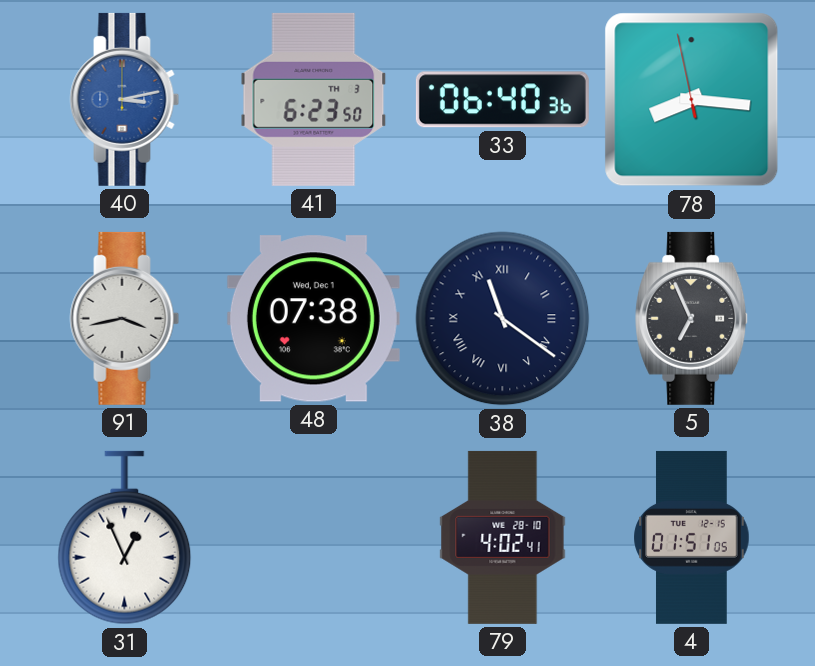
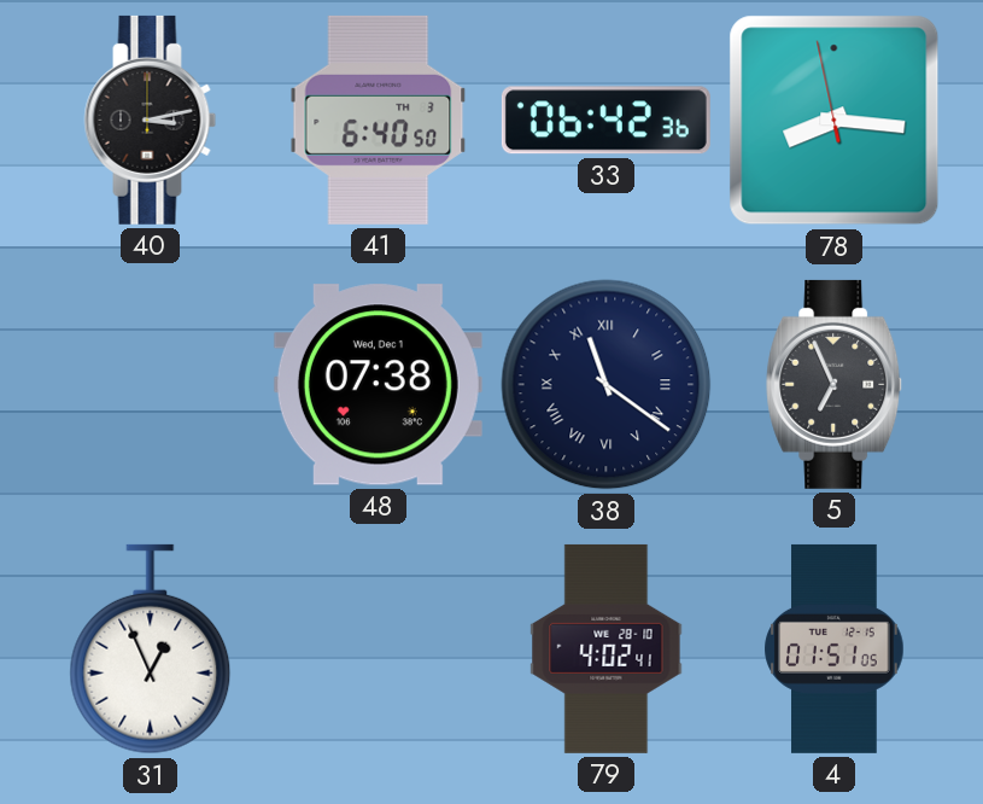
40 dial: blue -> black (151, 120)
41: 6:23 -> 6:40 (379, 120)
33: 06:40 -> 06:42 (605, 121)
91: 3:43 -> none (125, 318)
